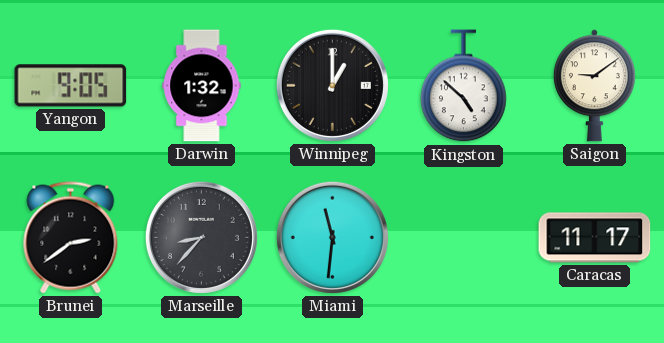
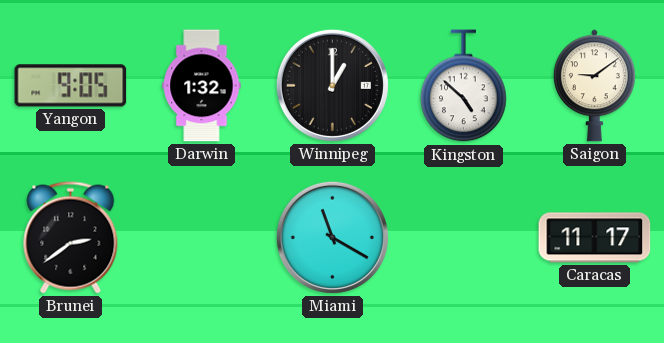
Marseille: 8:37 -> none (201, 237)
Miami: 11:31 -> 11:20 (332, 237)
